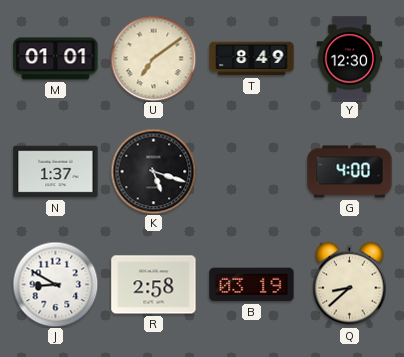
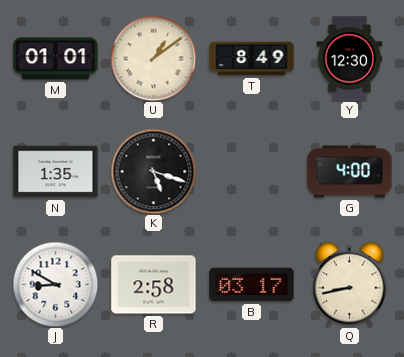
U: 7:09 -> 1:09 (153, 58)
N: 1:37 -> 1:35 (56, 172)
B: 03:19 -> 03:17 (252, 285)
Q: 8:38 -> 8:43 (350, 284)
